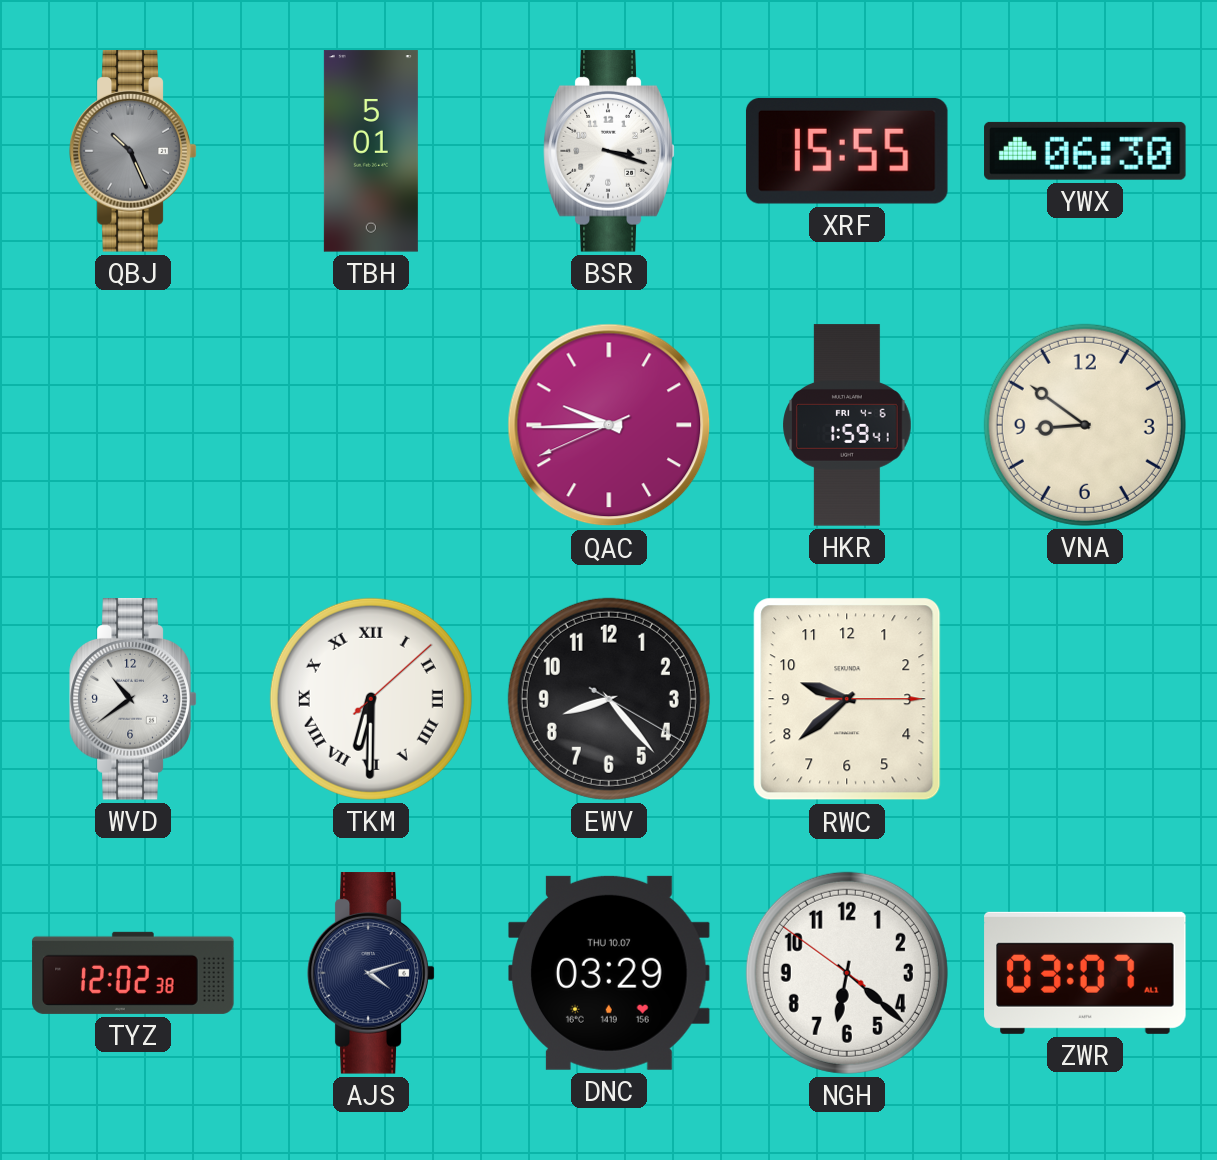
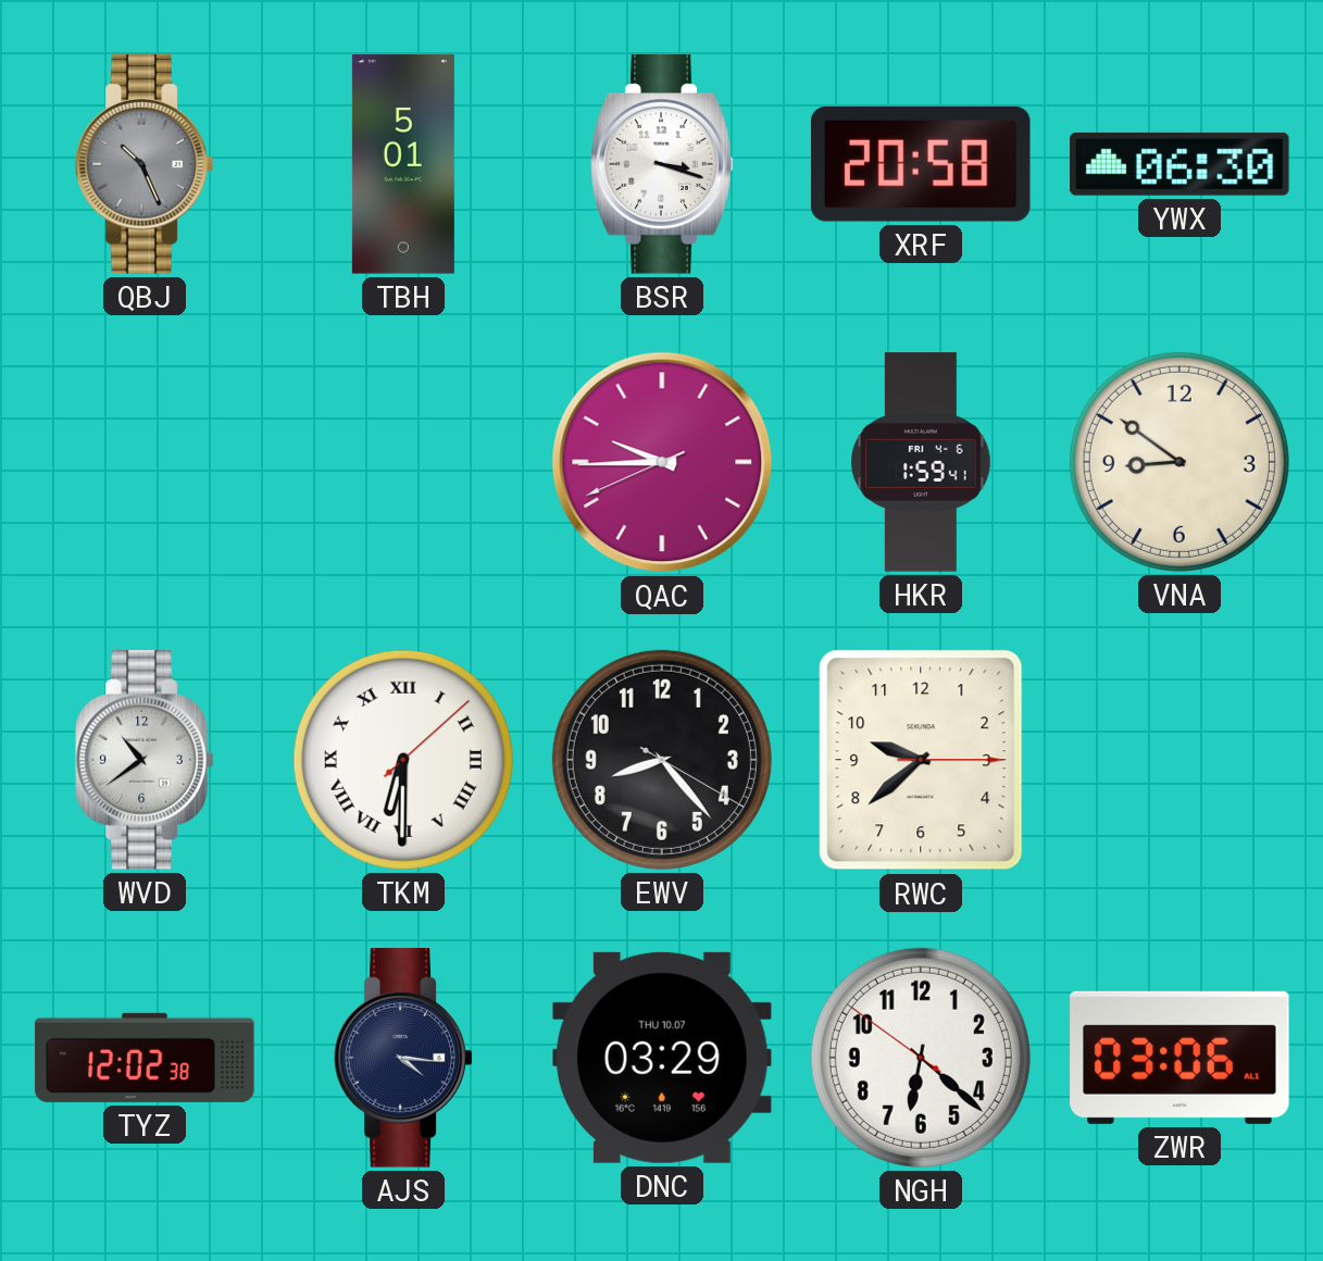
XRF: 15:55 -> 20:58 (921, 164)
AJS: 4:12 -> 4:16 (403, 1058)
ZWR: 03:07 -> 03:06 (1180, 1058)
